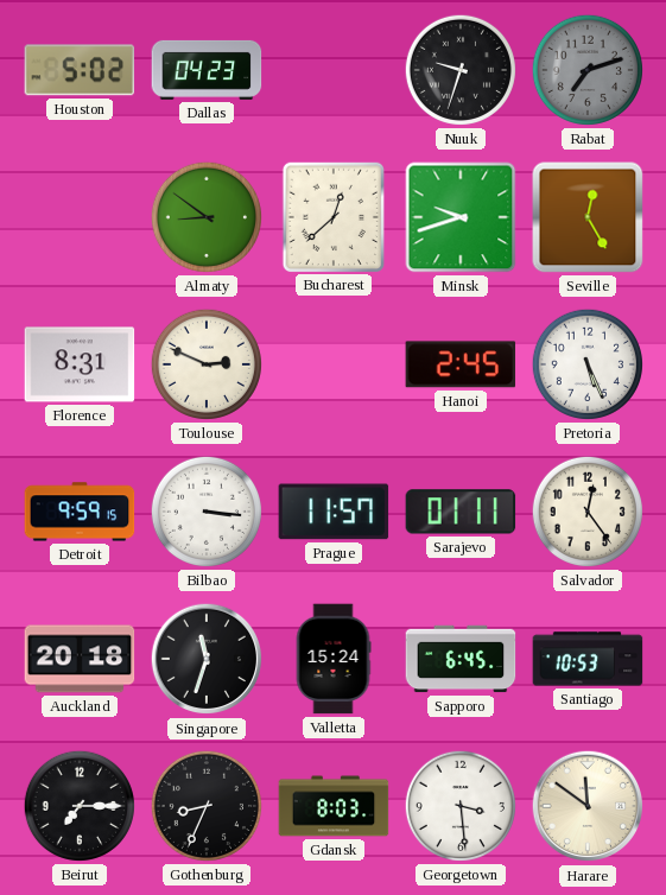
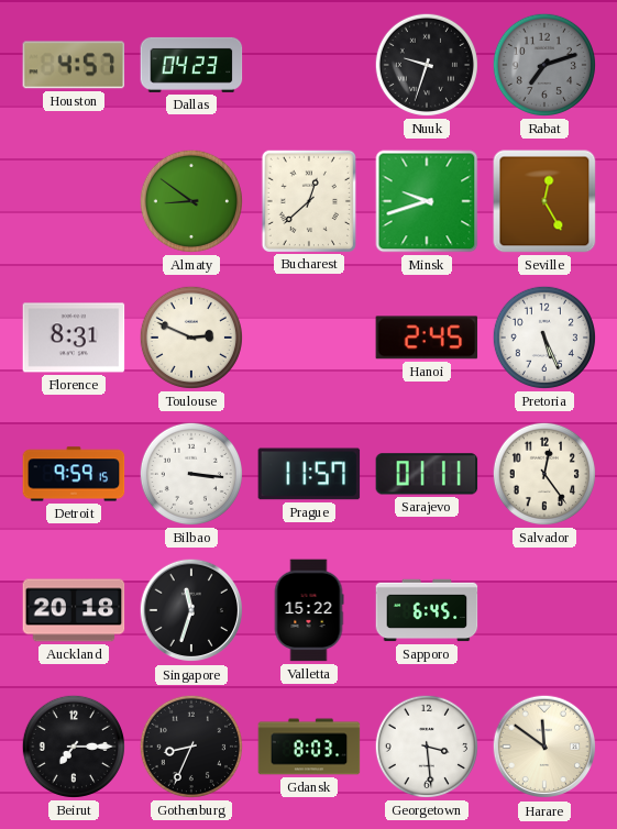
Houston: 5:02 -> 4:57 (74, 65)
Valletta: 15:24 -> 15:22 (309, 610)
Santiago: 10:53 -> none (588, 659)
